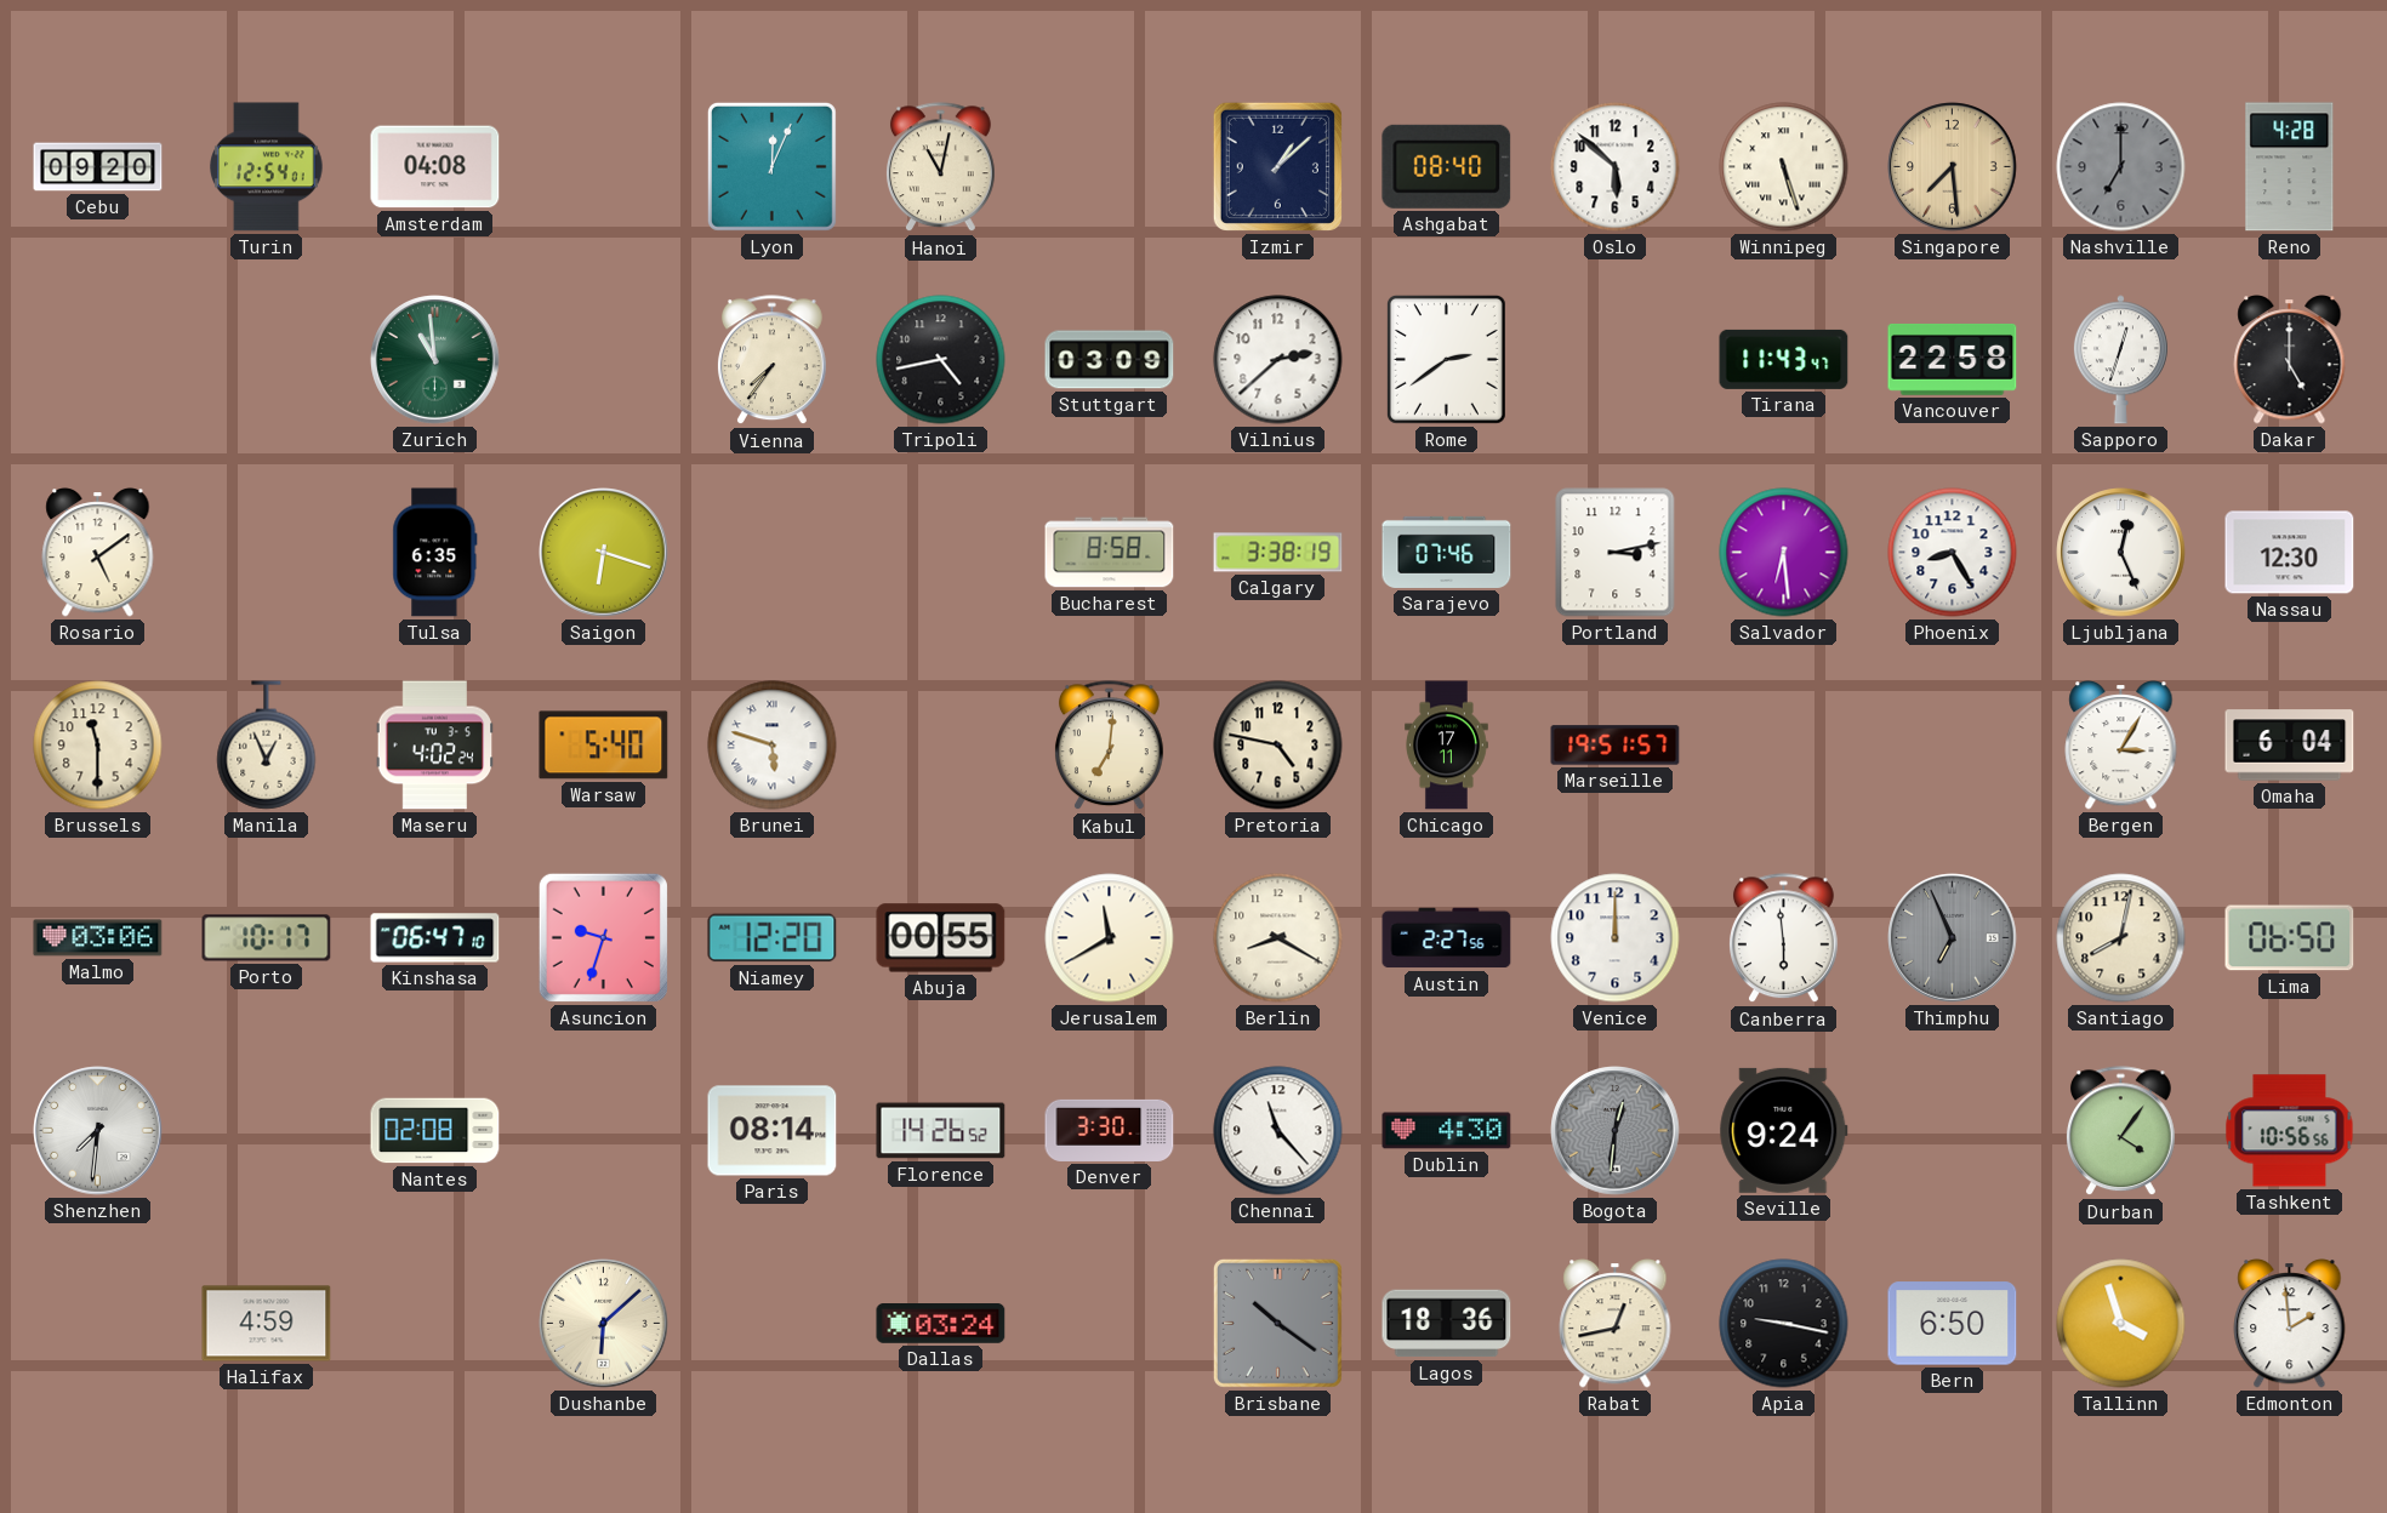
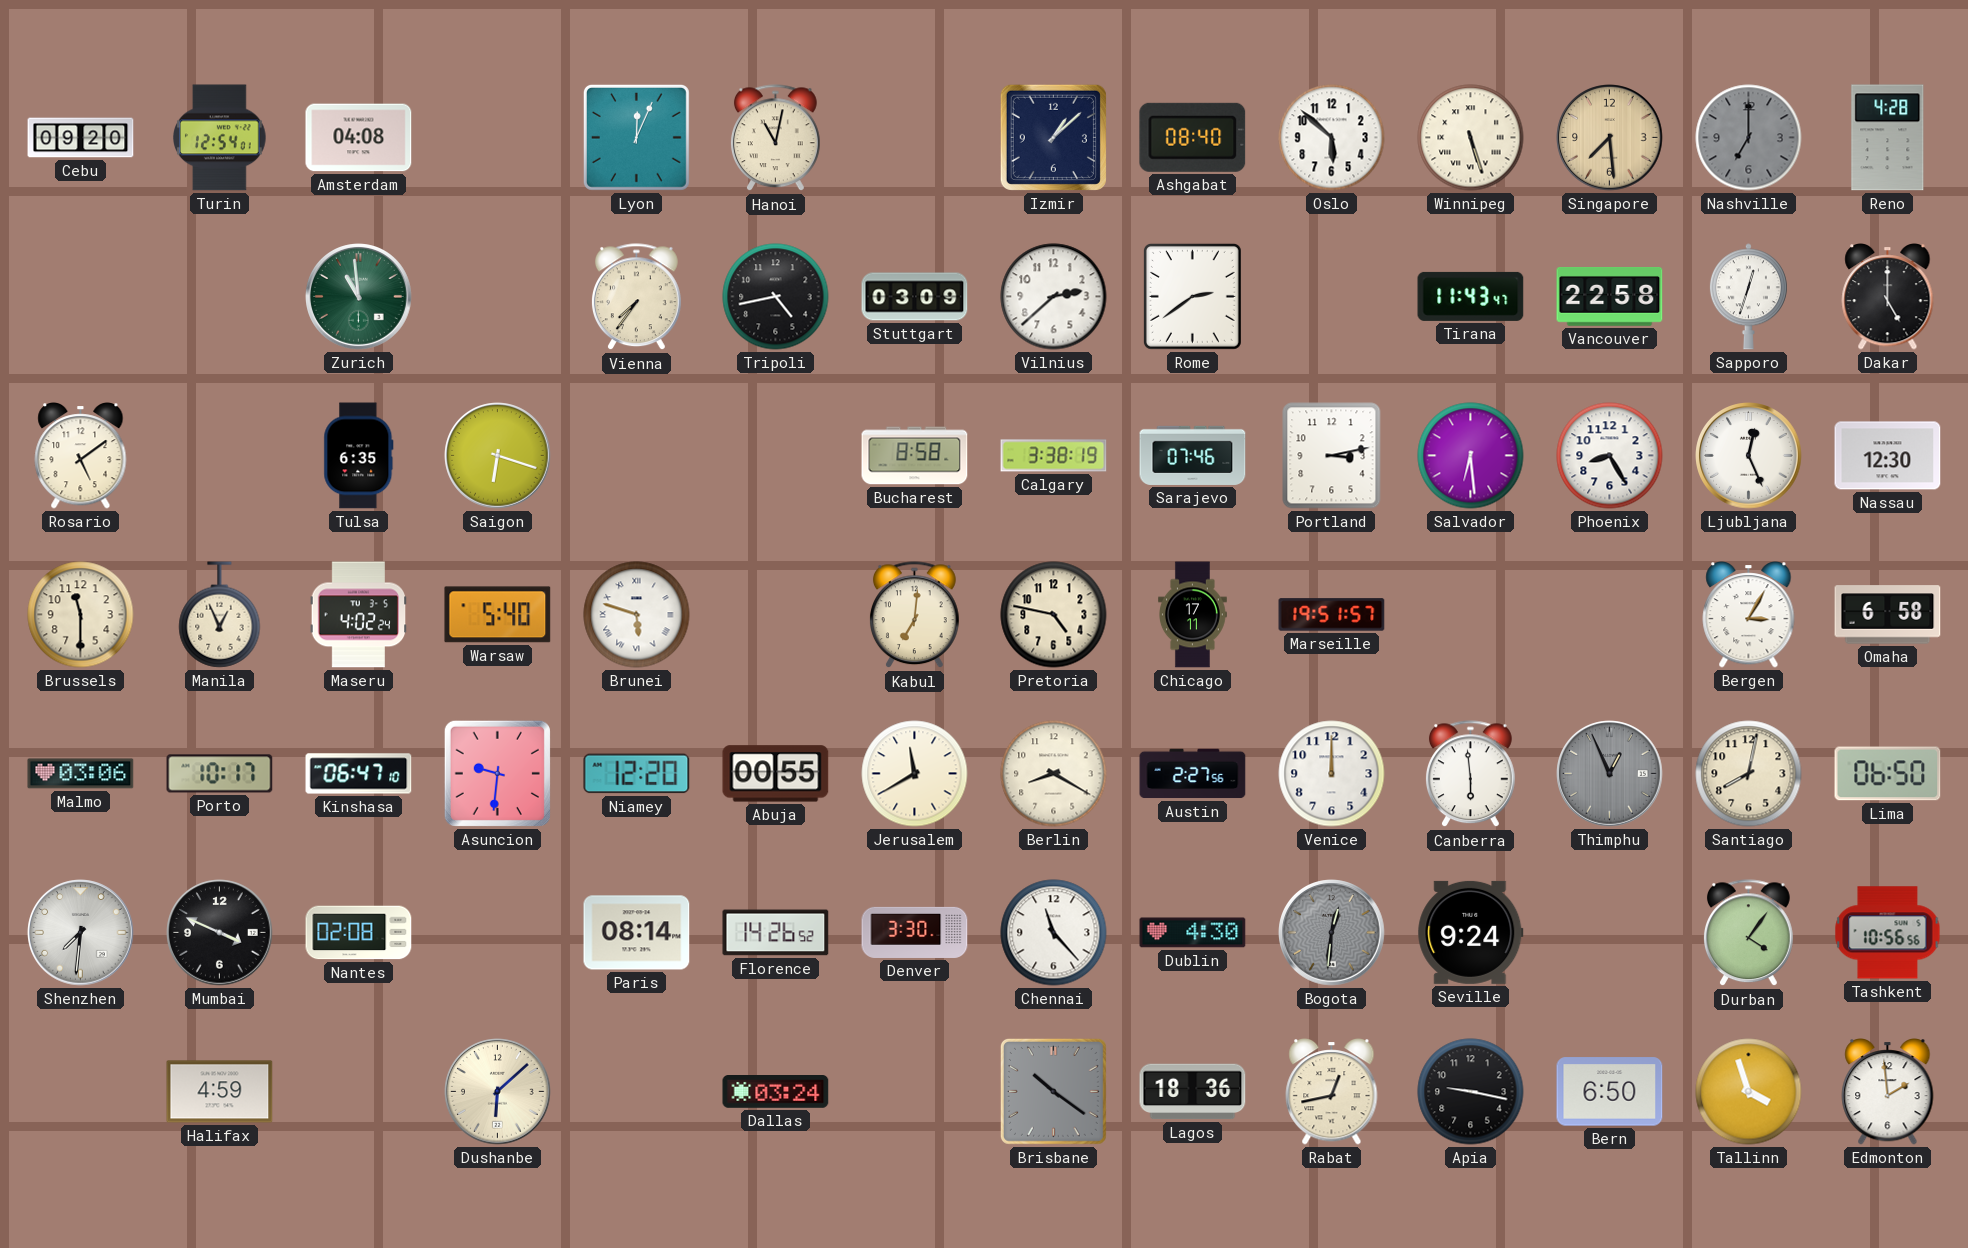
Omaha: 6:04 -> 6:58 (1888, 615)
Asuncion: 9:33 -> 9:31 (497, 773)
Thimphu: 6:56 -> 12:56 (1610, 774)
Mumbai: none -> 3:49 (220, 933)
